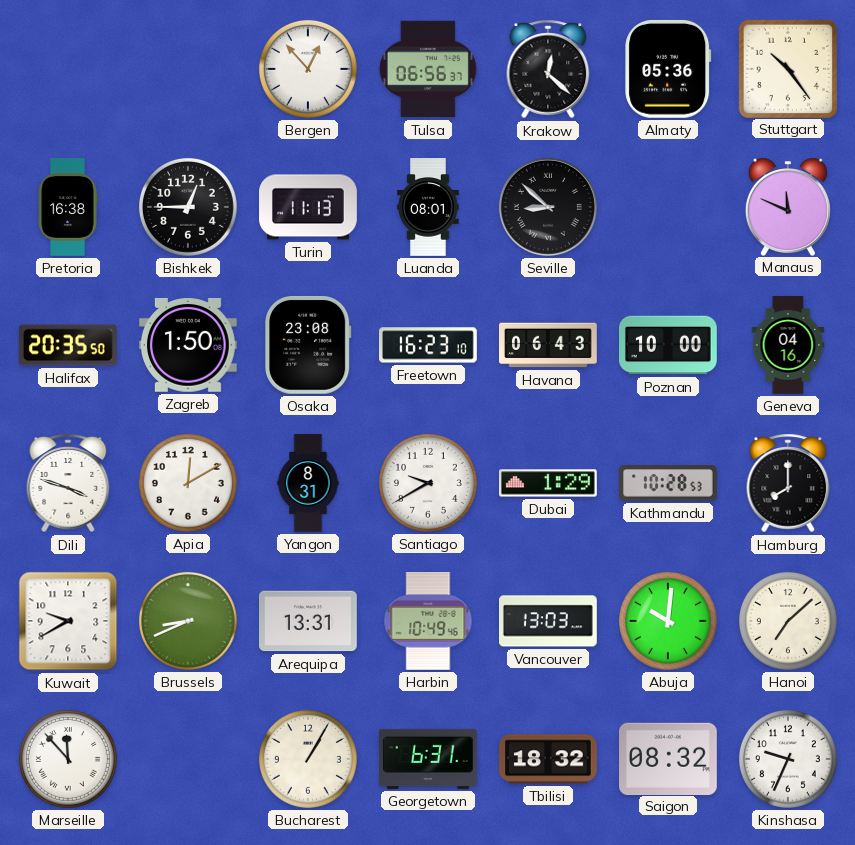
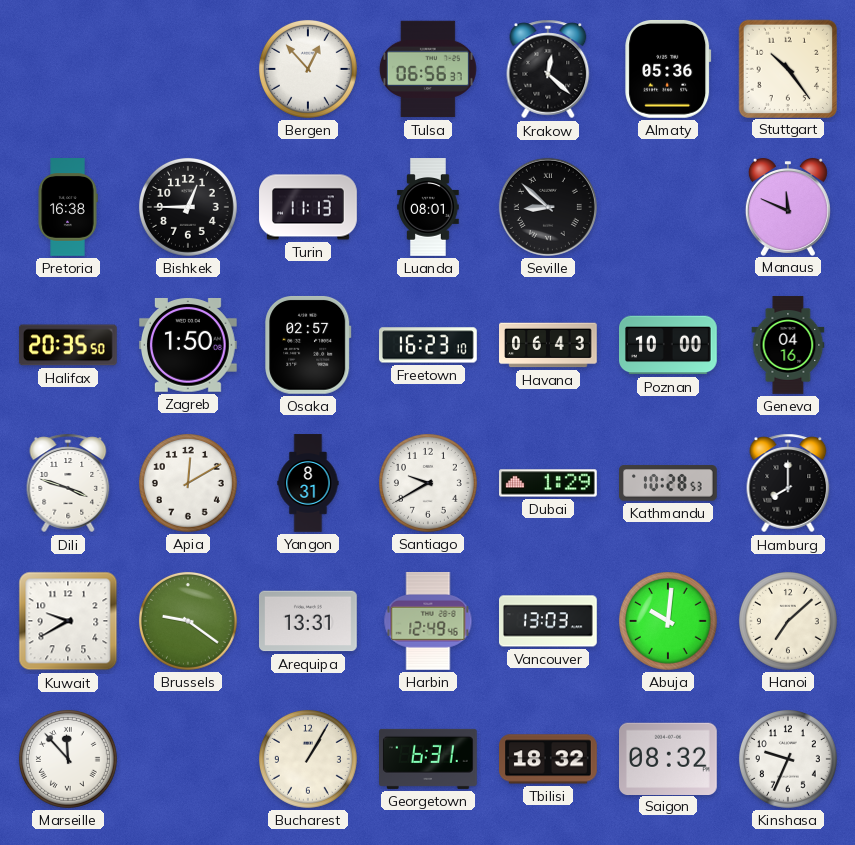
Osaka: 23:08 -> 02:57 (308, 345)
Brussels: 8:41 -> 9:21 (188, 621)
Harbin: 10:49 -> 12:49 (428, 622)
